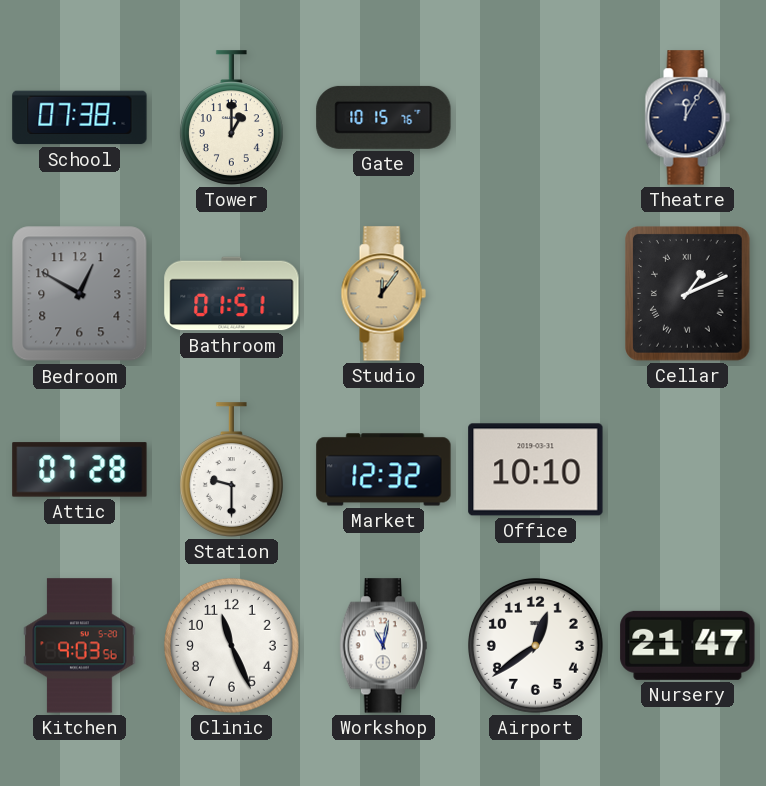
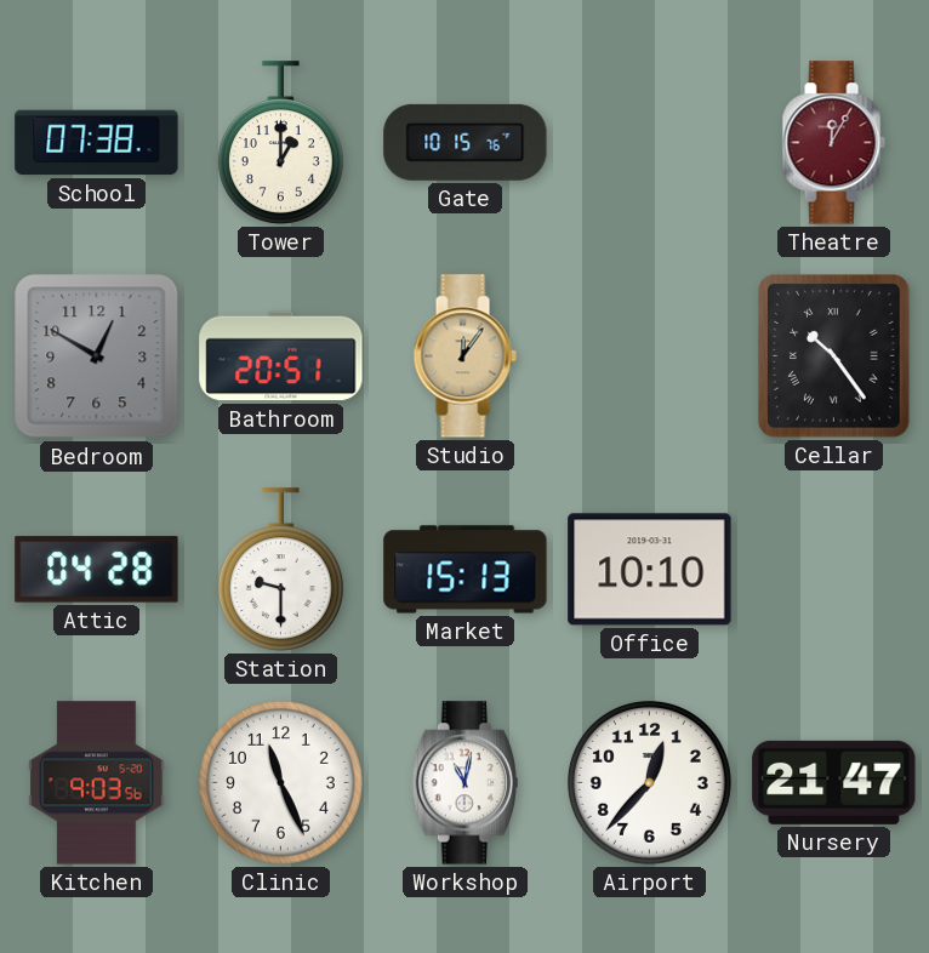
Theatre dial: navy -> burgundy (833, 143)
Bathroom: 01:51 -> 20:51 (281, 356)
Cellar: 1:11 -> 10:24 (834, 356)
Attic: 07:28 -> 04:28 (97, 570)
Market: 12:32 -> 15:13 (466, 570)
Airport: 12:39 -> 12:37 (650, 783)
